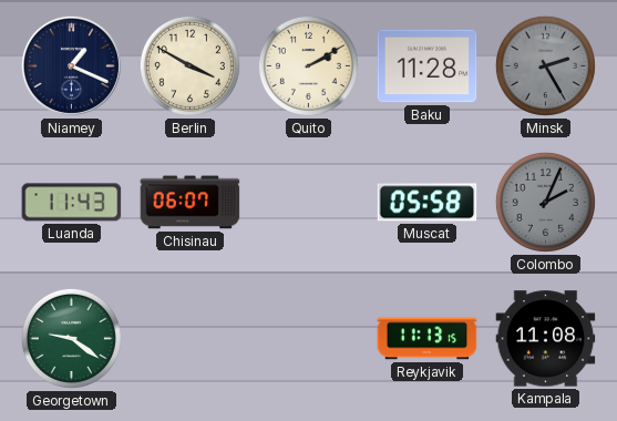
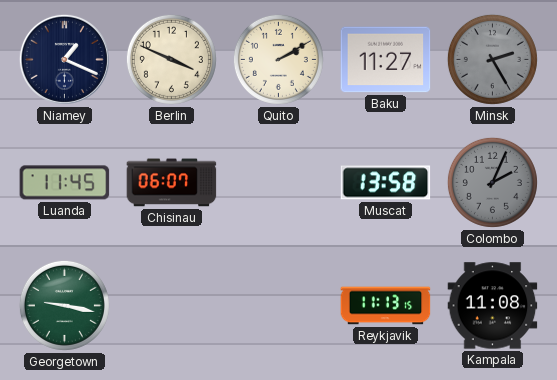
Berlin: 3:50 -> 3:49 (171, 59)
Baku: 11:28 -> 11:27 (386, 60)
Luanda: 11:43 -> 11:45 (65, 183)
Muscat: 05:58 -> 13:58 (386, 183)
Georgetown: 9:21 -> 9:17 (64, 305)
